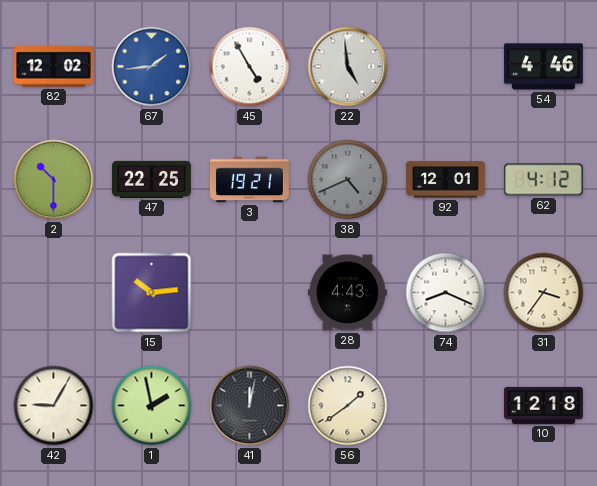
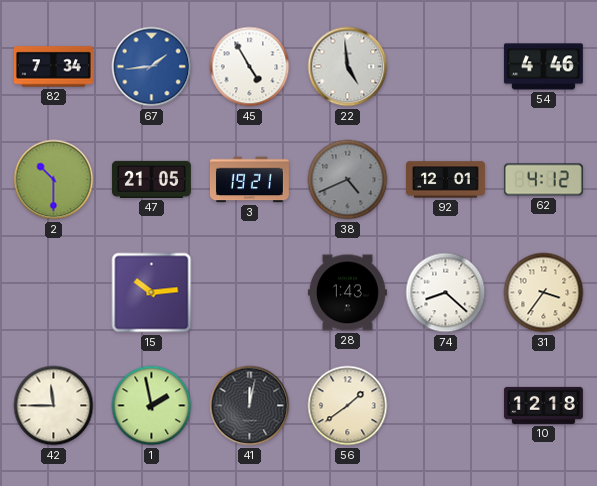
82: 12:02 -> 7:34 (53, 67)
47: 22:25 -> 21:05 (151, 179)
28: 4:43 -> 1:43 (347, 293)
74: 8:19 -> 8:22 (446, 293)
42: 9:05 -> 11:45 (54, 406)
